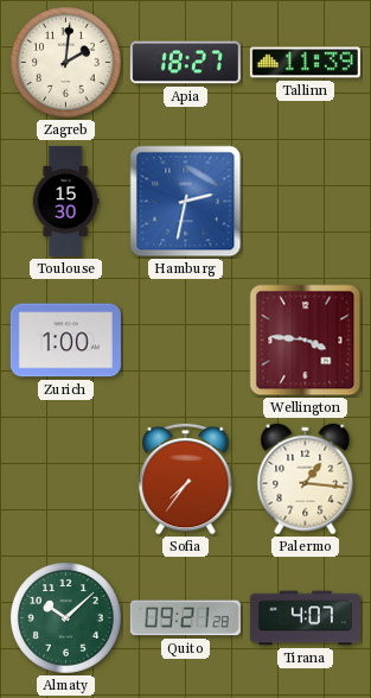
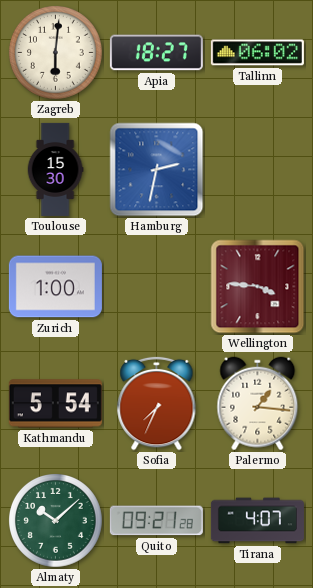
Zagreb: 2:01 -> 6:01 (56, 53)
Tallinn: 11:39 -> 06:02 (257, 53)
Kathmandu: none -> 5:54 (55, 404)
Sofia: 7:36 -> 7:34 (157, 403)
